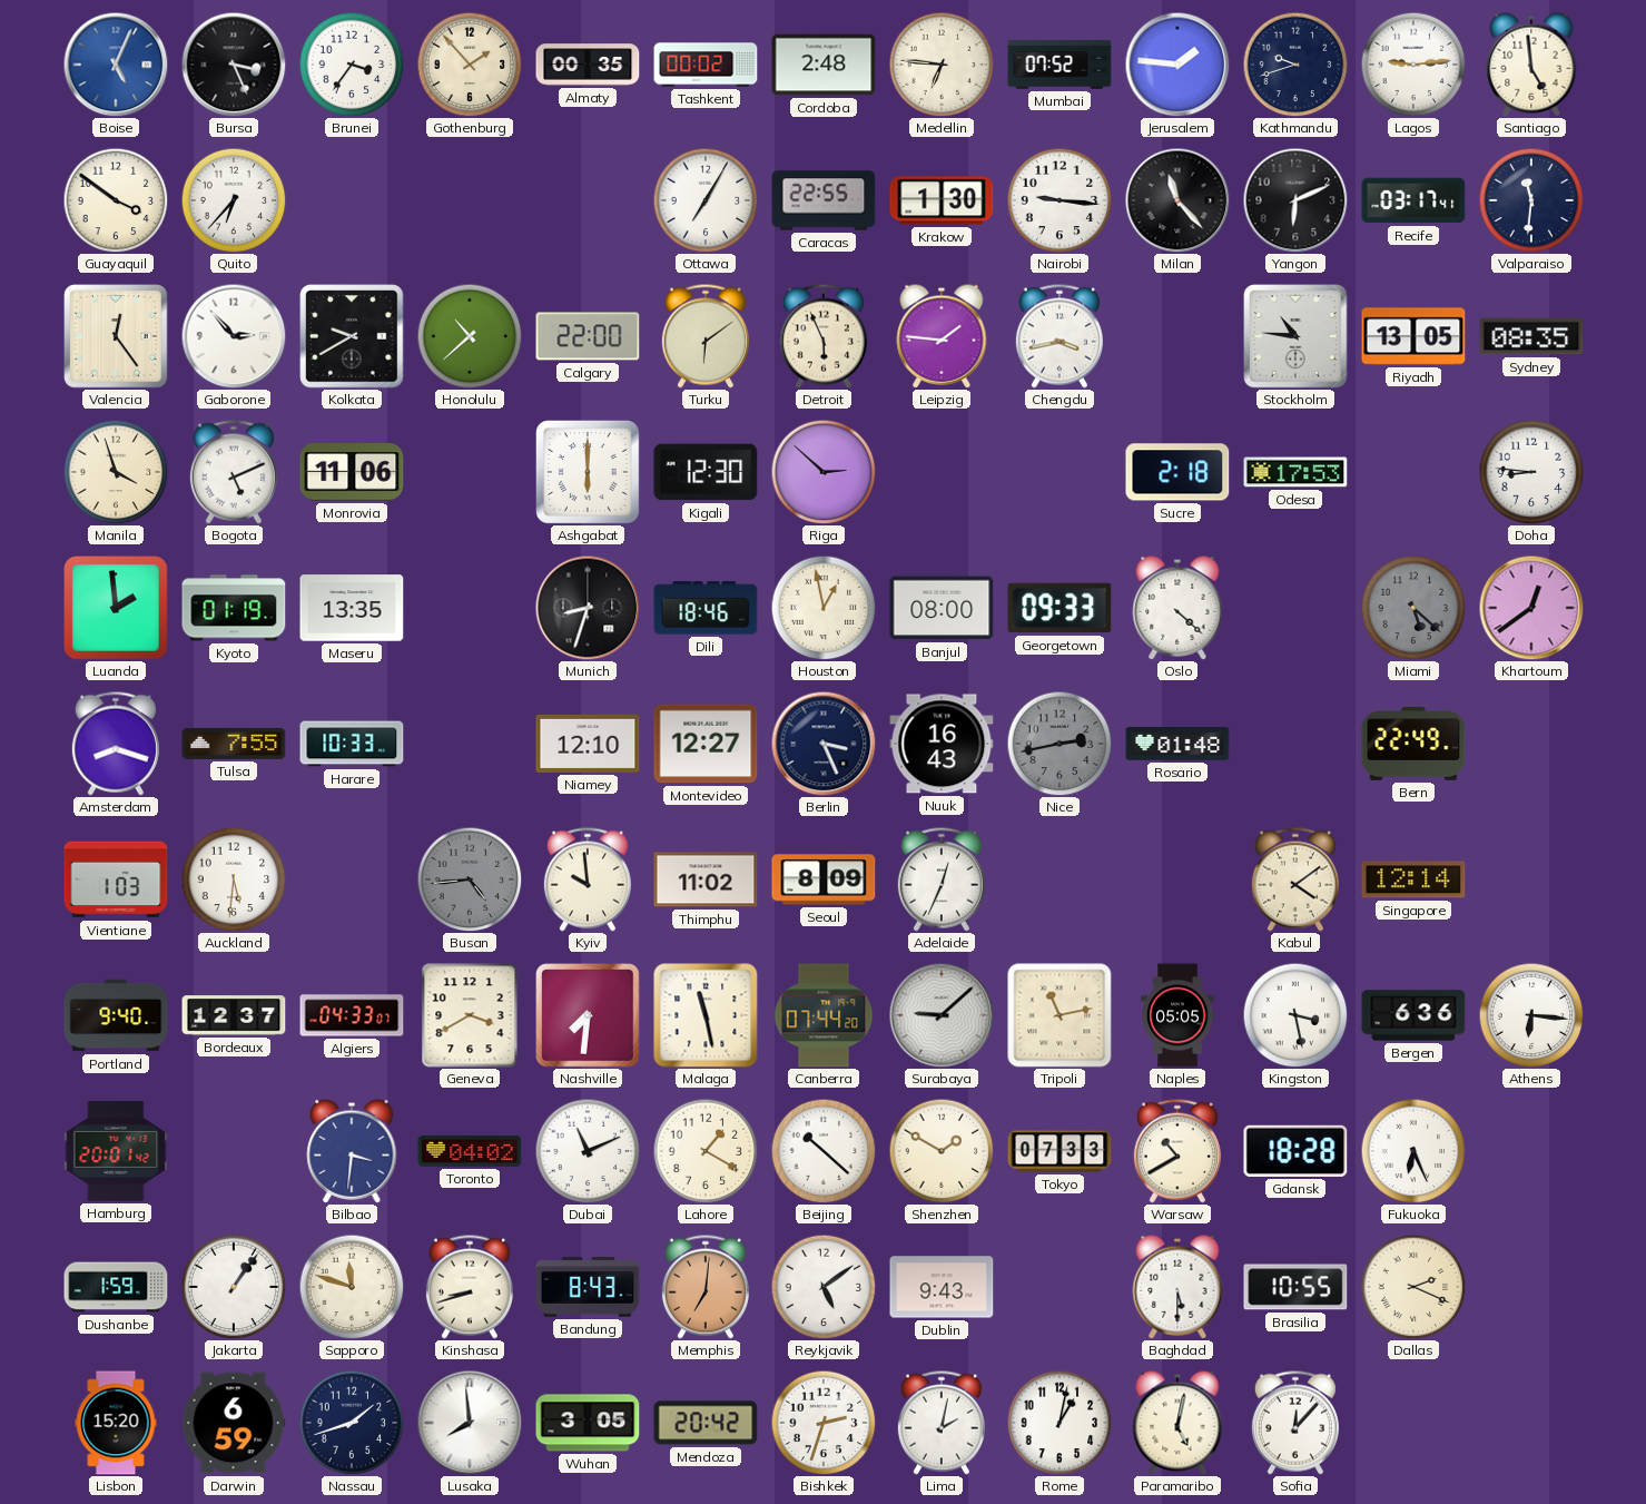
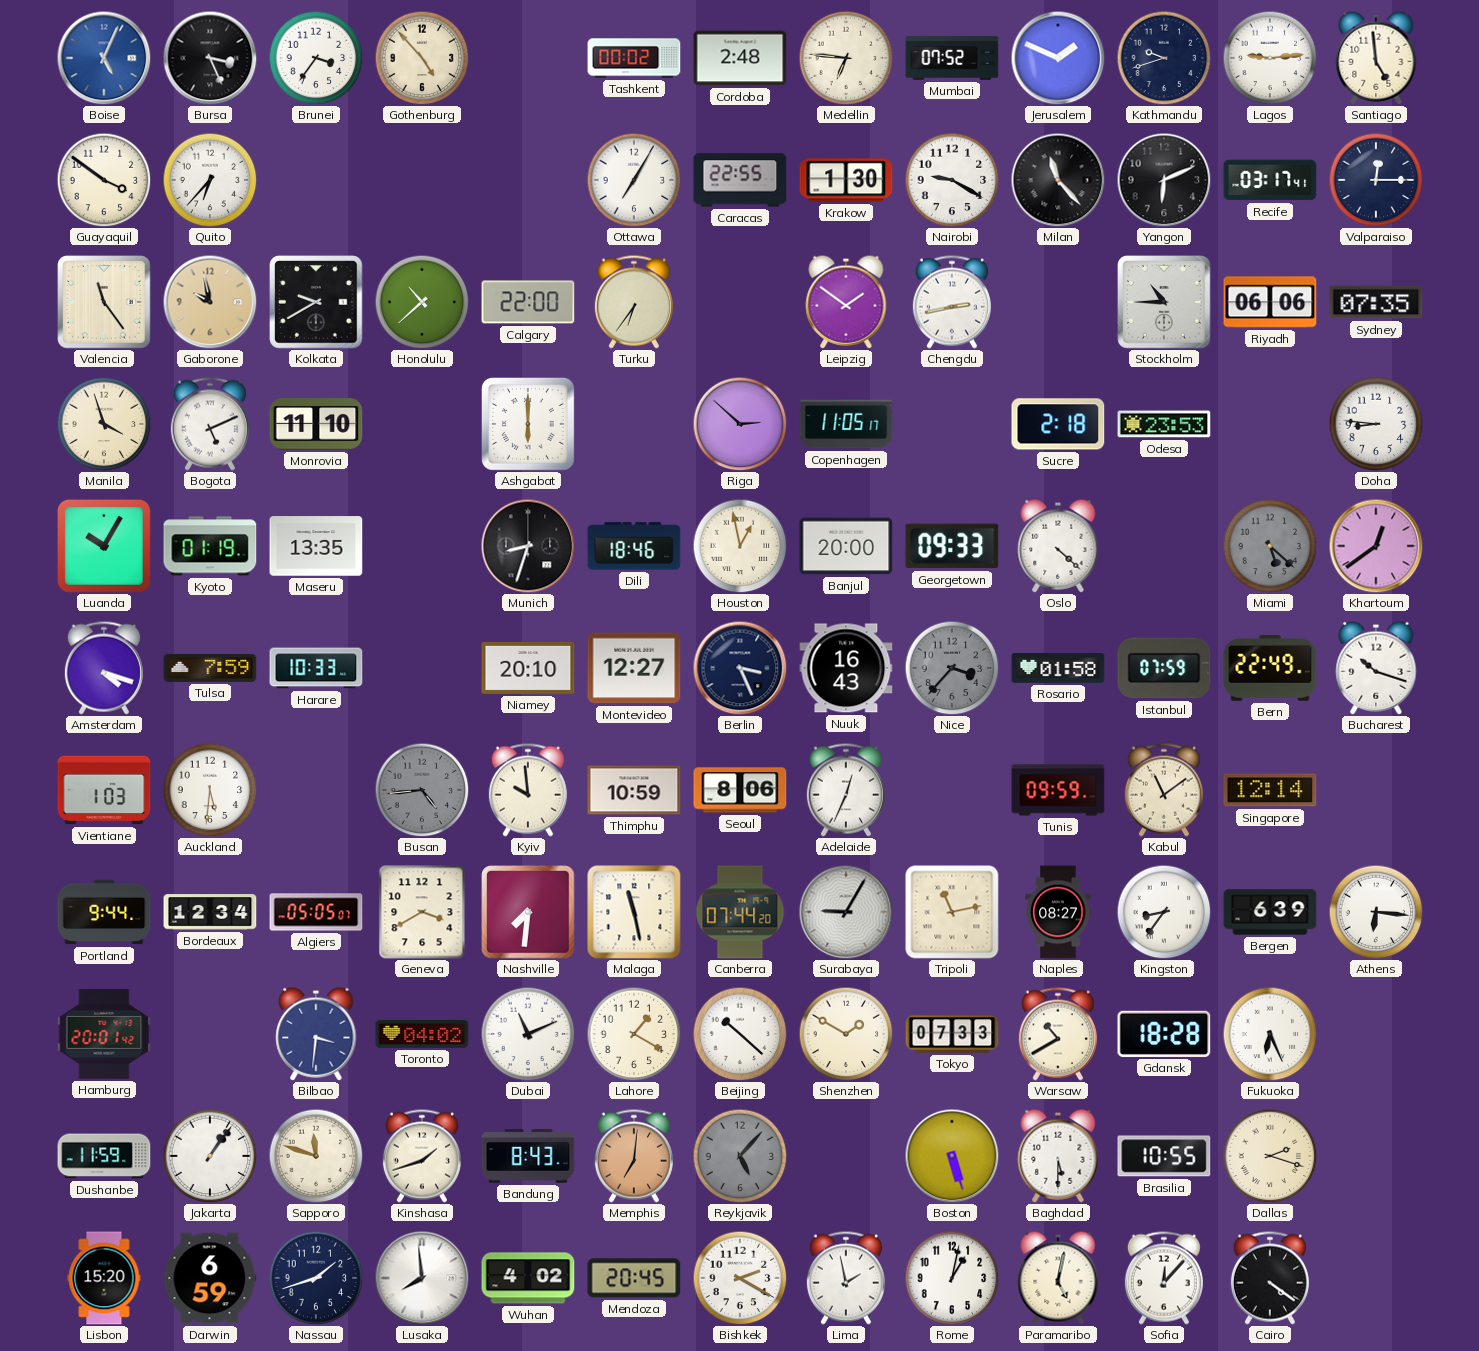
Gothenburg: 1:53 -> 4:53 (422, 58)
Almaty: 00:35 -> none (588, 65)
Jerusalem: 1:46 -> 1:49 (1058, 58)
Nairobi: 9:16 -> 9:20 (952, 180)
Valparaiso: 11:31 -> 12:15 (1376, 180)
Valencia: 12:24 -> 11:24 (104, 302)
Gaborone: 2:53 -> 9:58 (210, 302)
Gaborone dial: white -> champagne (210, 302)
Turku: 6:09 -> 6:36 (634, 302)
Detroit: 5:56 -> none (824, 336)
Leipzig: 1:46 -> 1:51 (846, 302)
Chengdu: 3:43 -> 2:43 (952, 302)
Stockholm: 10:46 -> 10:45 (1164, 302)
Riyadh: 13:05 -> 06:06 (1270, 302)
Sydney: 08:35 -> 07:35 (1376, 302)
Monrovia: 11:06 -> 11:10 (316, 424)
Kigali: 12:30 -> none (706, 472)
Copenhagen: none -> 11:05 (846, 424)
Odesa: 17:53 -> 23:53 (1164, 424)
Luanda: 1:59 -> 10:05 (105, 547)
Banjul: 08:00 -> 20:00 (846, 546)
Amsterdam: 8:18 -> 4:18 (104, 668)
Tulsa: 7:55 -> 7:59 (210, 668)
Niamey: 12:10 -> 20:10 (528, 668)
Nice: 2:43 -> 3:37 (952, 668)
Rosario: 01:48 -> 01:58 (1058, 669)
Istanbul: none -> 07:59 (1164, 668)
Bucharest: none -> 10:18 (1376, 668)
Thimphu: 11:02 -> 10:59 (634, 790)
Seoul: 8:09 -> 8:06 (740, 790)
Tunis: none -> 09:59 (1058, 790)
Kabul: 4:09 -> 11:09 (1164, 790)
Portland: 9:40 -> 9:44 (104, 912)
Bordeaux: 12:37 -> 12:34 (210, 912)
Algiers: 04:33 -> 05:05 (316, 912)
Surabaya: 9:08 -> 9:05 (846, 912)
Naples: 05:05 -> 08:27 (1058, 912)
Kingston: 3:28 -> 8:36 (1164, 912)
Bergen: 6:36 -> 6:39 (1270, 912)
Dushanbe: 1:59 -> 11:59 (104, 1156)
Kinshasa: 8:42 -> 1:42 (422, 1156)
Reykjavik: 5:09 -> 5:07 (740, 1156)
Reykjavik dial: white -> grey (740, 1156)
Dublin: 9:43 -> none (942, 1287)
Boston: none -> 5:27 (952, 1156)
Dallas: 2:19 -> 2:18 (1270, 1156)
Wuhan: 3:05 -> 4:02 (528, 1278)
Mendoza: 20:42 -> 20:45 (634, 1278)
Bishkek: 2:33 -> 2:20 (740, 1278)
Lima: 2:02 -> 1:58 (846, 1278)
Cairo: none -> 4:21 (1270, 1278)
